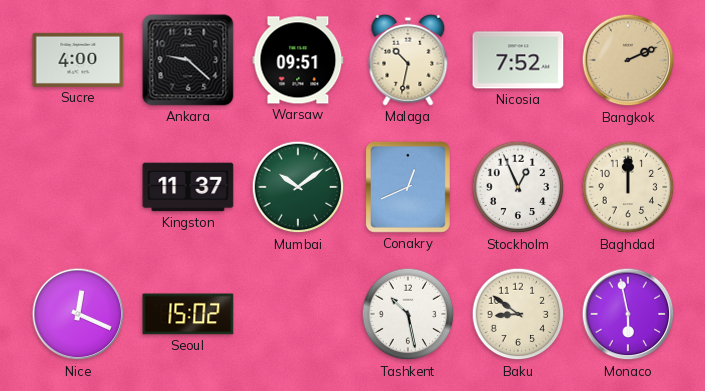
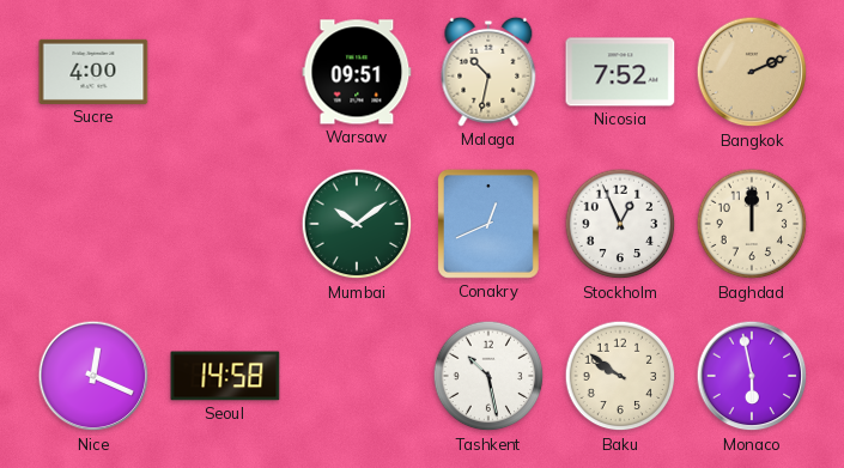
Ankara: 9:22 -> none (188, 60)
Kingston: 11:37 -> none (188, 187)
Seoul: 15:02 -> 14:58 (225, 376)
Baku: 8:51 -> 9:51 (620, 376)
